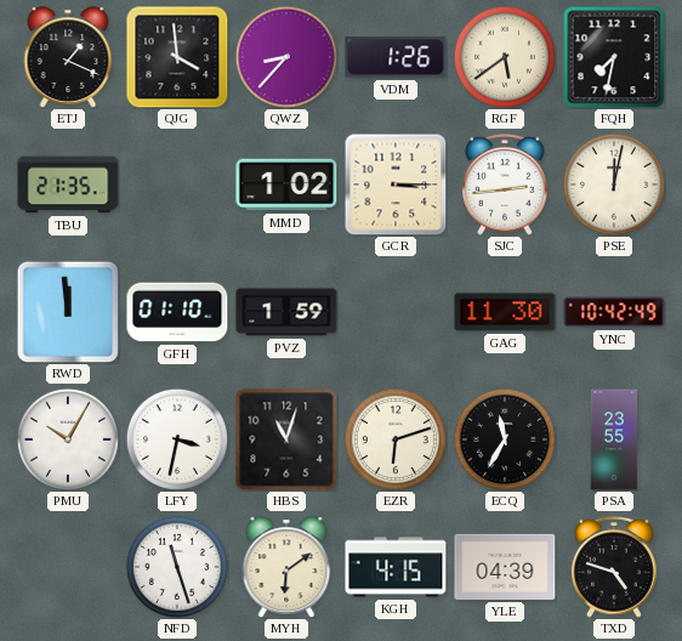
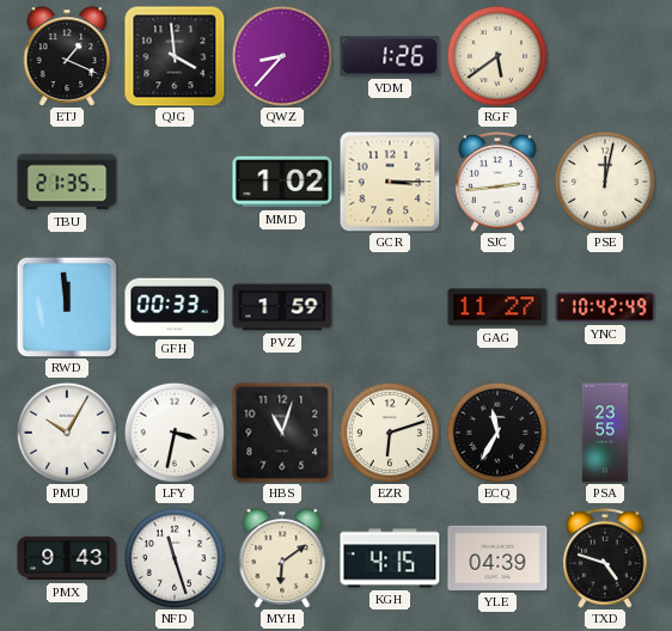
FQH: 7:32 -> none (614, 57)
GFH: 01:10 -> 00:33 (175, 307)
GAG: 11:30 -> 11:27 (497, 307)
PMX: none -> 9:43 (67, 558)
